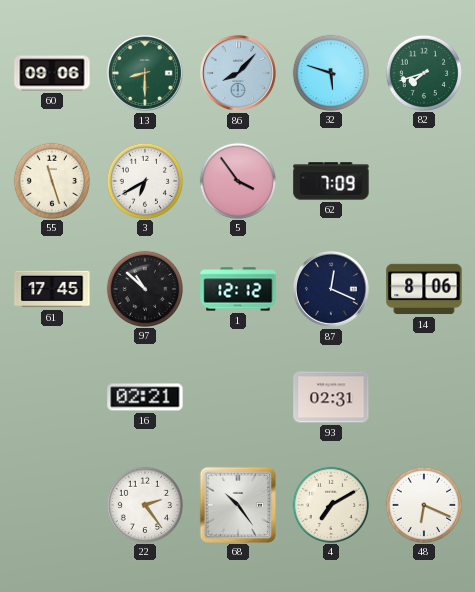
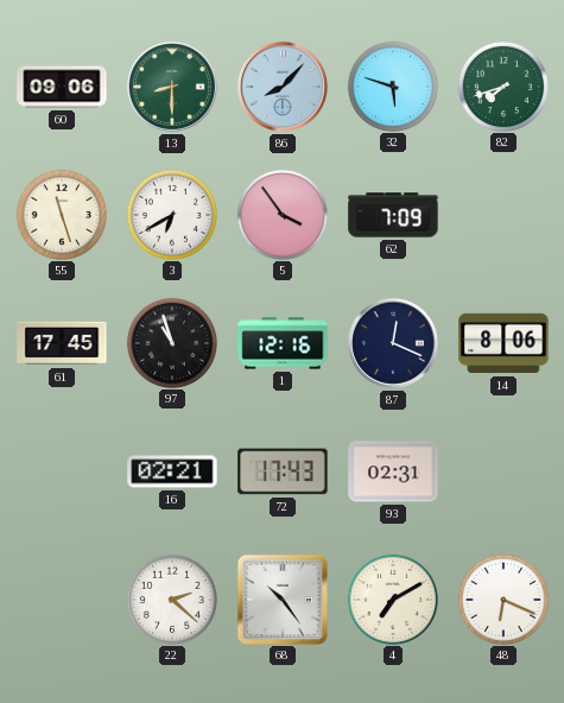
97: 10:52 -> 10:57 (171, 342)
1: 12:12 -> 12:16 (283, 343)
72: none -> 17:43 (283, 471)
22: 2:24 -> 2:22 (171, 598)
